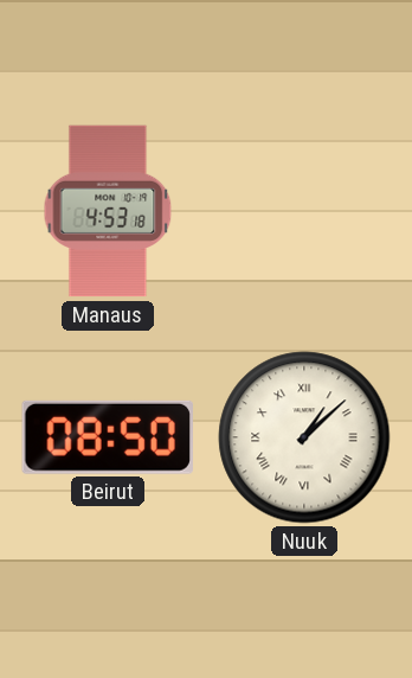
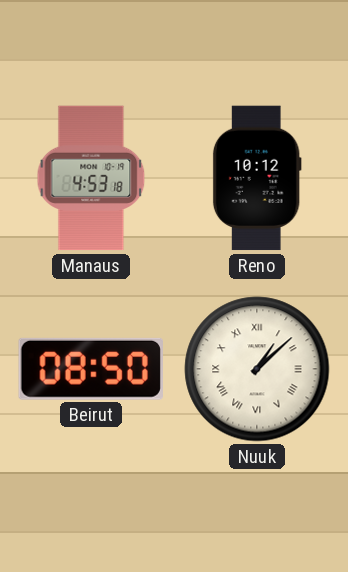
Reno: none -> 10:12 (257, 178)
